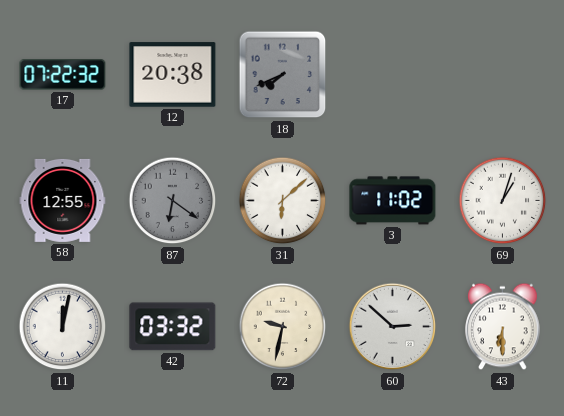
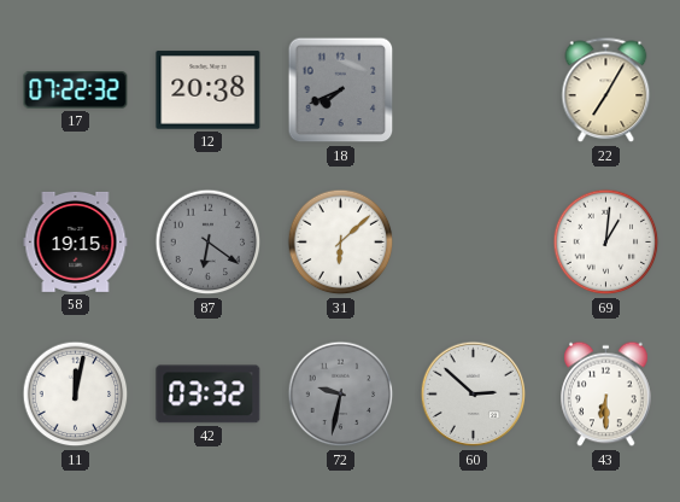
22: none -> 7:05 (606, 91)
58: 12:55 -> 19:15 (76, 241)
3: 11:02 -> none (393, 201)
69: 1:03 -> 1:01 (606, 243)
72 dial: cream -> grey (341, 395)
